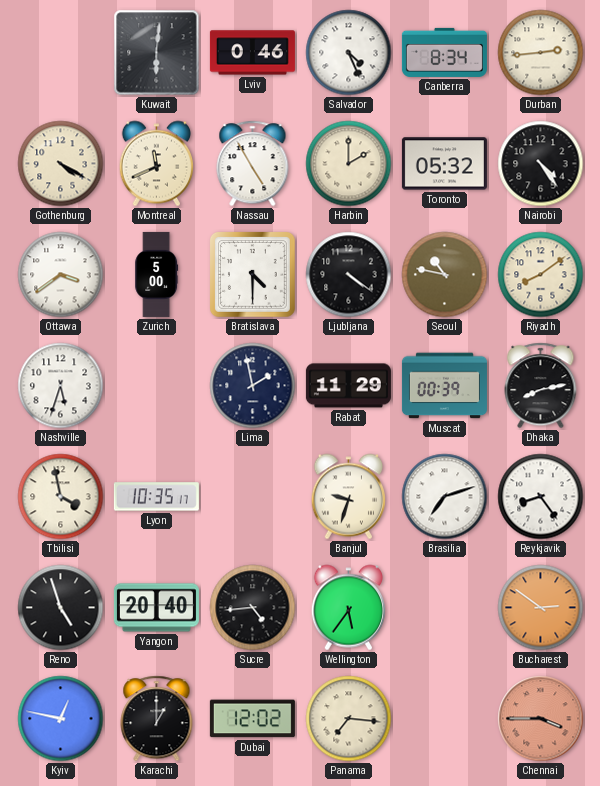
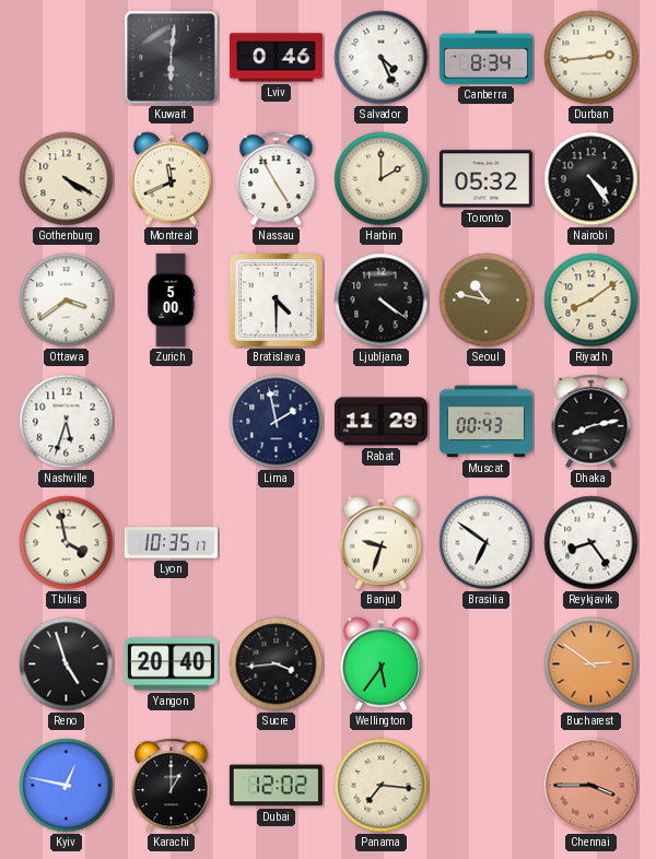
Muscat: 00:39 -> 00:43 (485, 422)
Brasilia: 7:12 -> 6:51 (487, 543)
Sucre: 4:44 -> 3:44 (277, 664)
